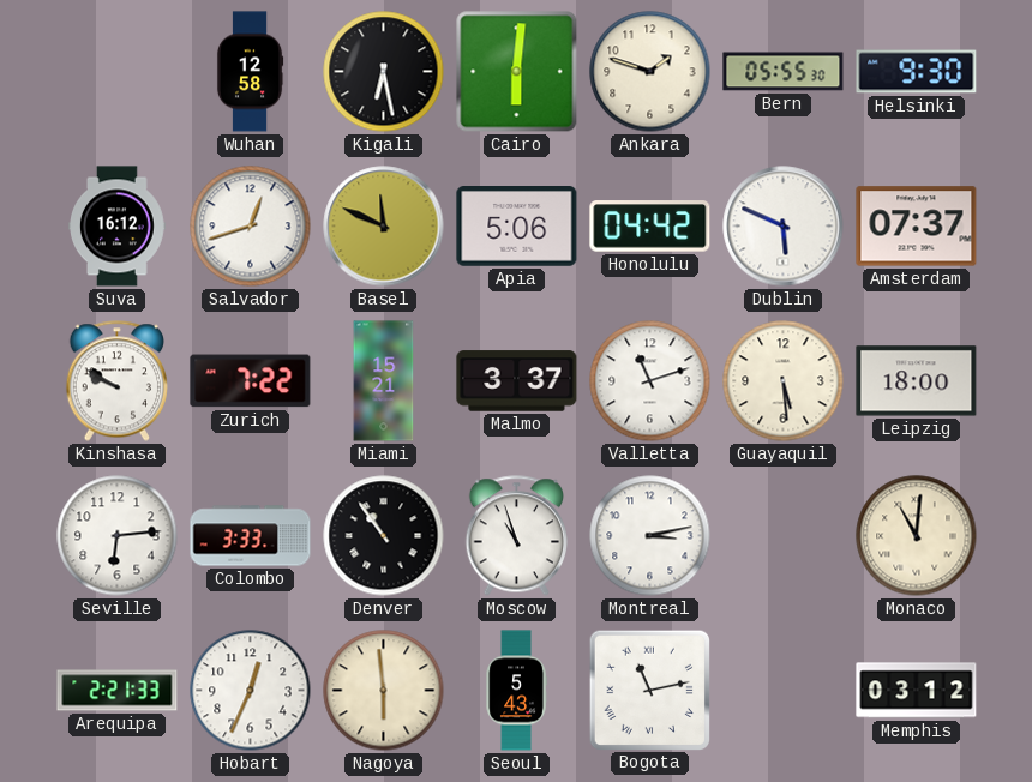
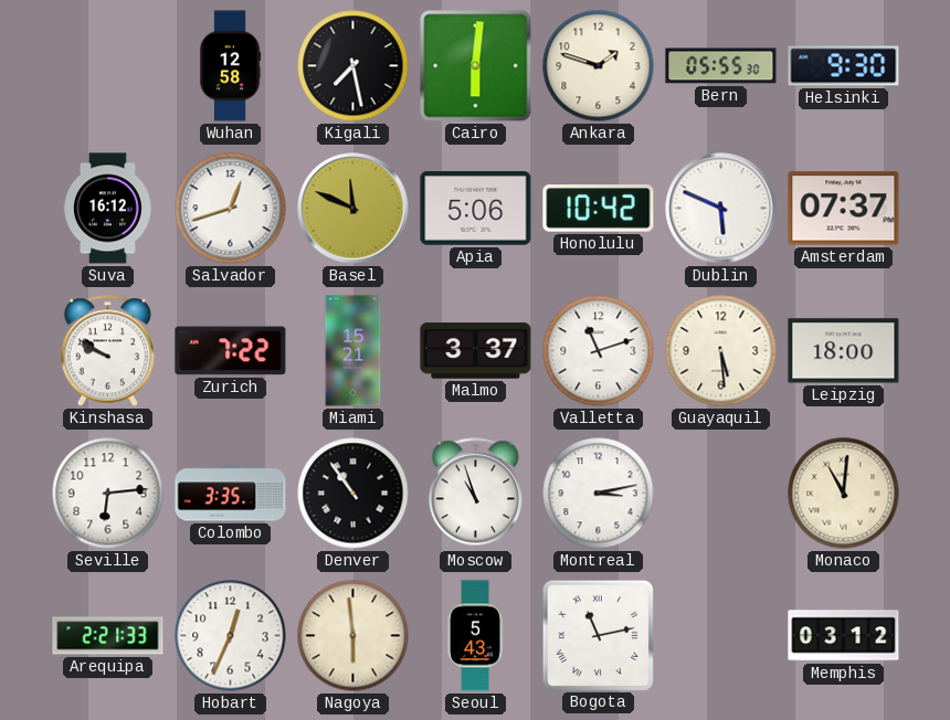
Kigali: 6:28 -> 7:28 (353, 66)
Honolulu: 04:42 -> 10:42 (599, 209)
Colombo: 3:33 -> 3:35 (231, 494)
